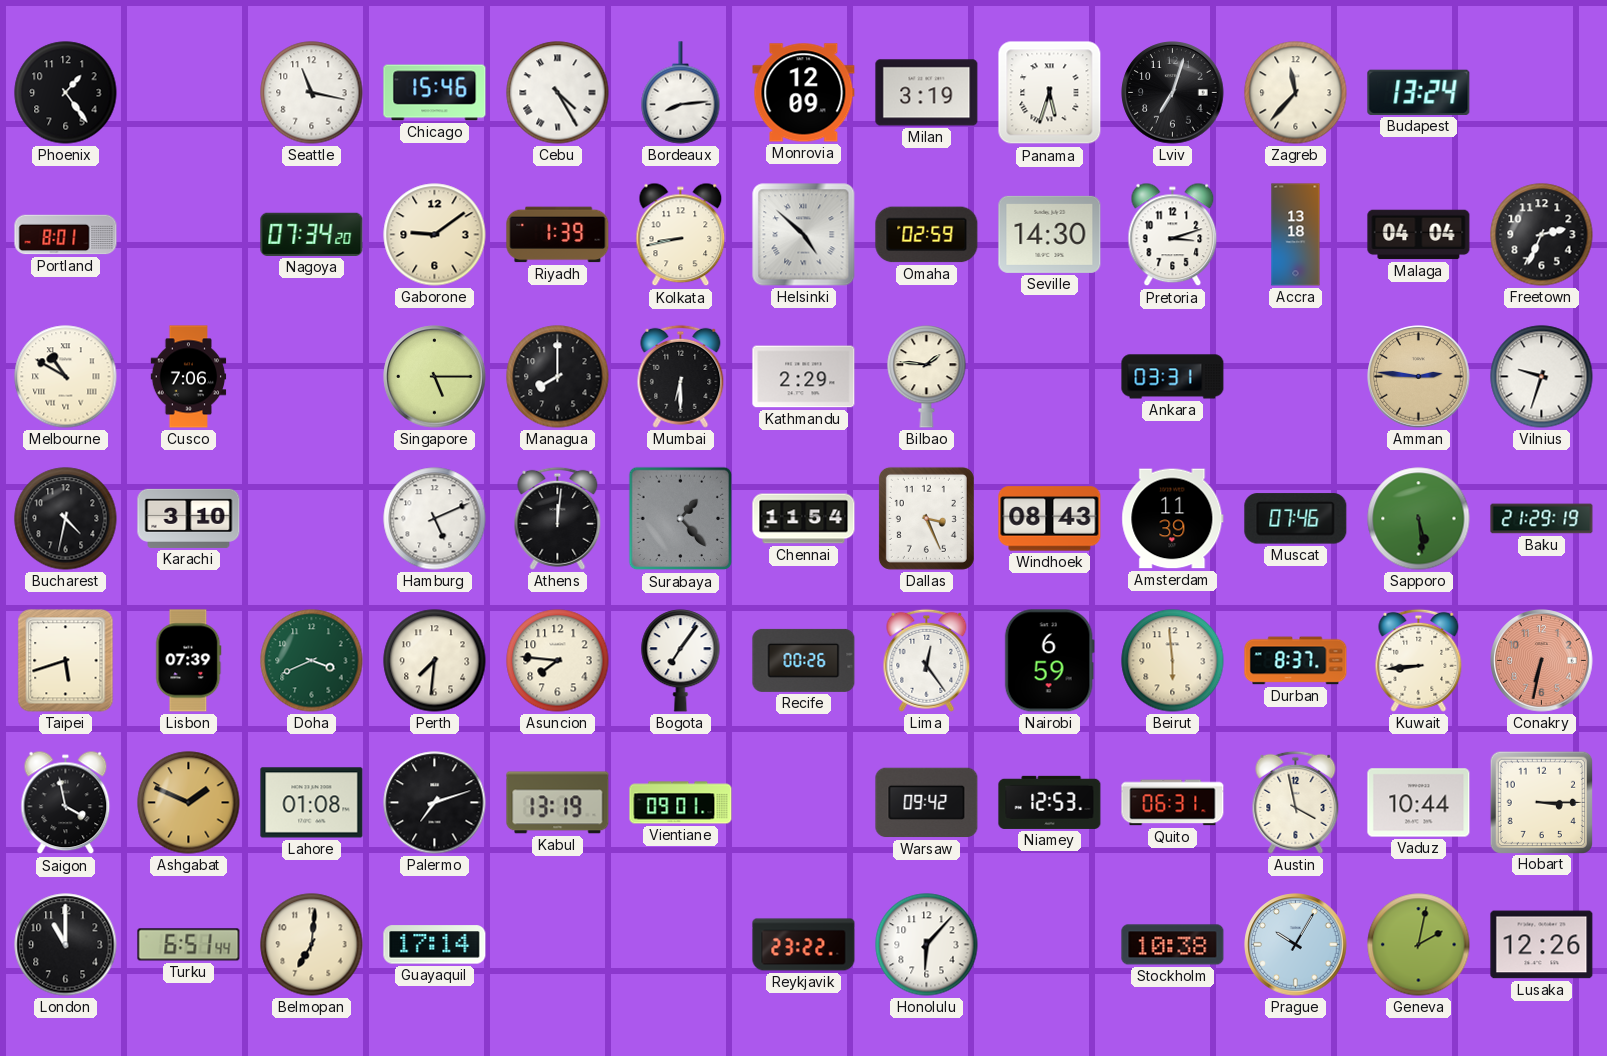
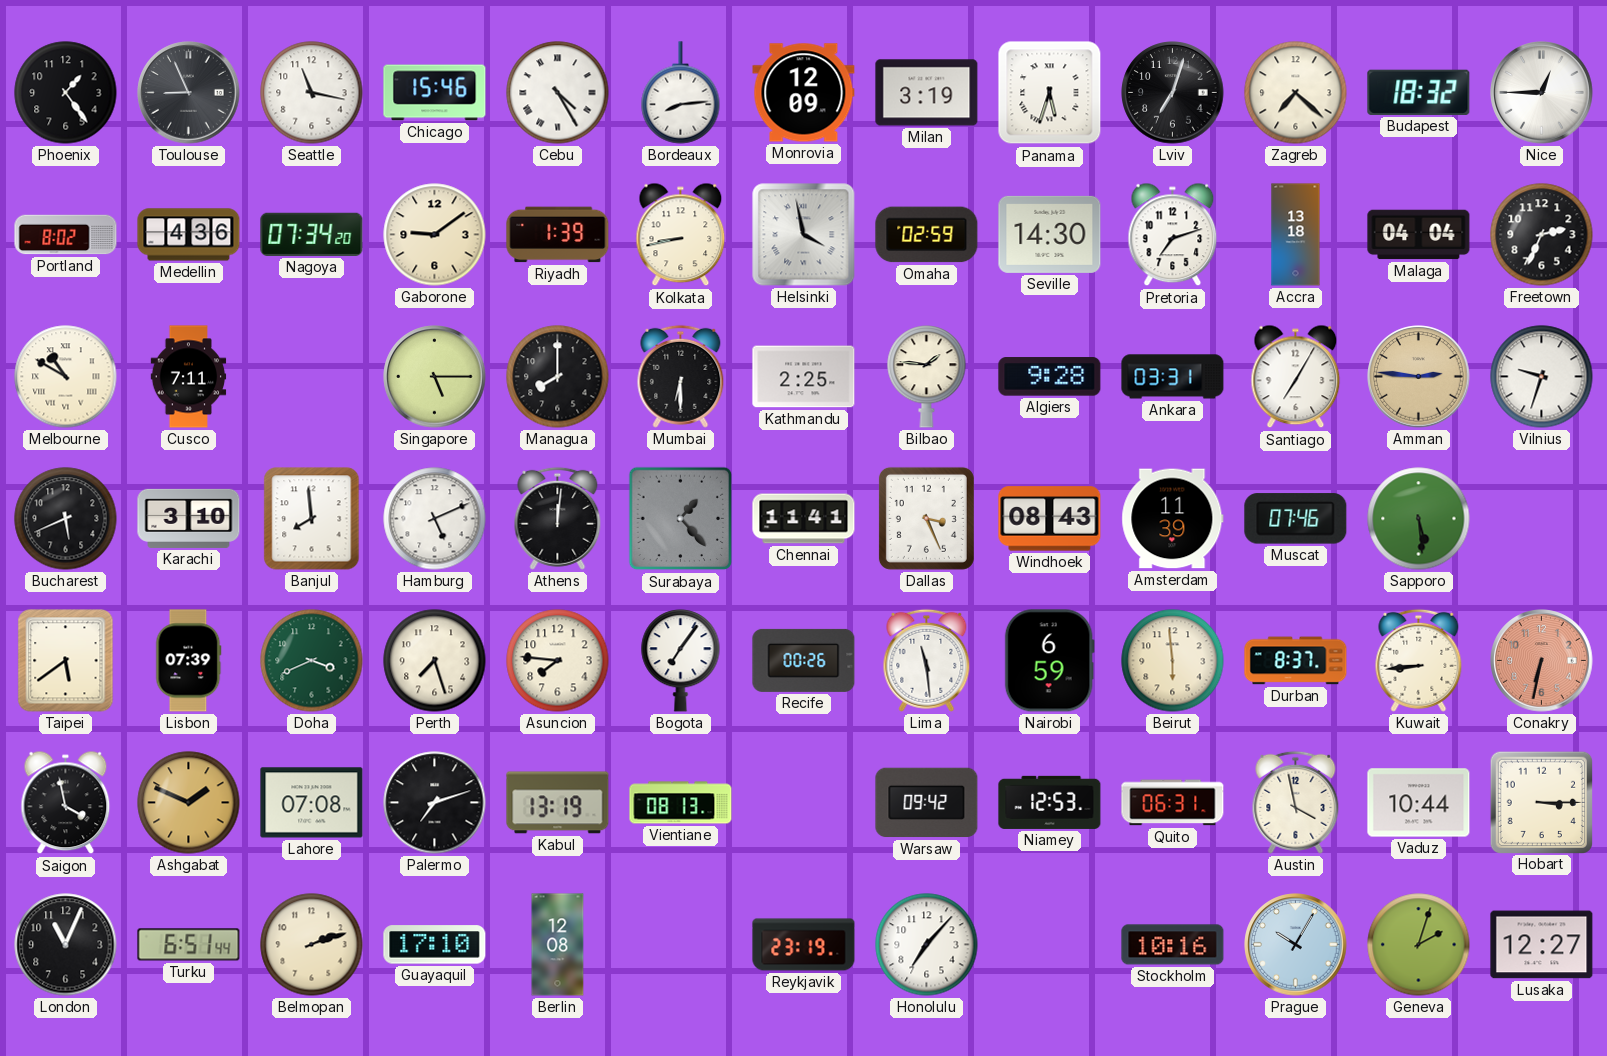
Toulouse: none -> 8:56 (189, 93)
Zagreb: 11:37 -> 7:22 (1296, 93)
Budapest: 13:24 -> 18:32 (1419, 92)
Nice: none -> 12:45 (1542, 93)
Portland: 8:01 -> 8:02 (66, 235)
Medellin: none -> 4:36 (189, 235)
Helsinki: 4:52 -> 3:58 (804, 235)
Pretoria: 3:12 -> 7:12 (1173, 235)
Cusco: 7:06 -> 7:11 (189, 377)
Kathmandu: 2:29 -> 2:25 (804, 377)
Algiers: none -> 9:28 (1050, 377)
Santiago: none -> 7:05 (1296, 377)
Bucharest: 4:32 -> 5:41 (66, 519)
Banjul: none -> 7:59 (312, 519)
Chennai: 11:54 -> 11:41 (804, 519)
Baku: 21:29 -> none (1542, 519)
Taipei: 5:42 -> 5:39 (66, 661)
Perth: 7:31 -> 7:27 (435, 661)
Lima: 12:24 -> 11:29 (927, 660)
Lahore: 01:08 -> 07:08 (312, 803)
Vientiane: 09:01 -> 08:13 (681, 803)
London: 11:00 -> 11:04 (66, 945)
Belmopan: 7:01 -> 2:12 (312, 945)
Guayaquil: 17:14 -> 17:10 (435, 945)
Berlin: none -> 12:08 (558, 945)
Reykjavik: 23:22 -> 23:19 (804, 945)
Honolulu: 6:07 -> 7:07 (927, 945)
Stockholm: 10:38 -> 10:16 (1173, 945)
Geneva: 2:02 -> 2:03 (1419, 945)
Lusaka: 12:26 -> 12:27 (1542, 945)
